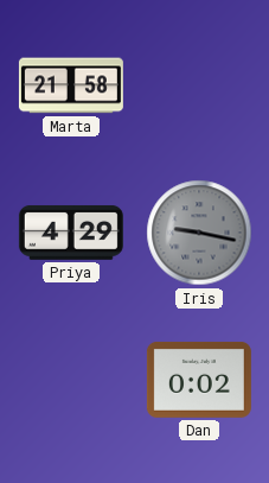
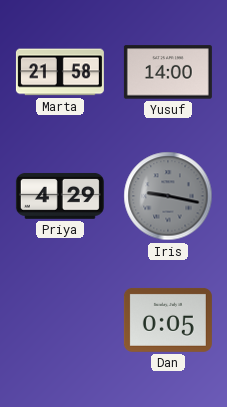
Yusuf: none -> 14:00 (168, 72)
Dan: 0:02 -> 0:05 (168, 320)
